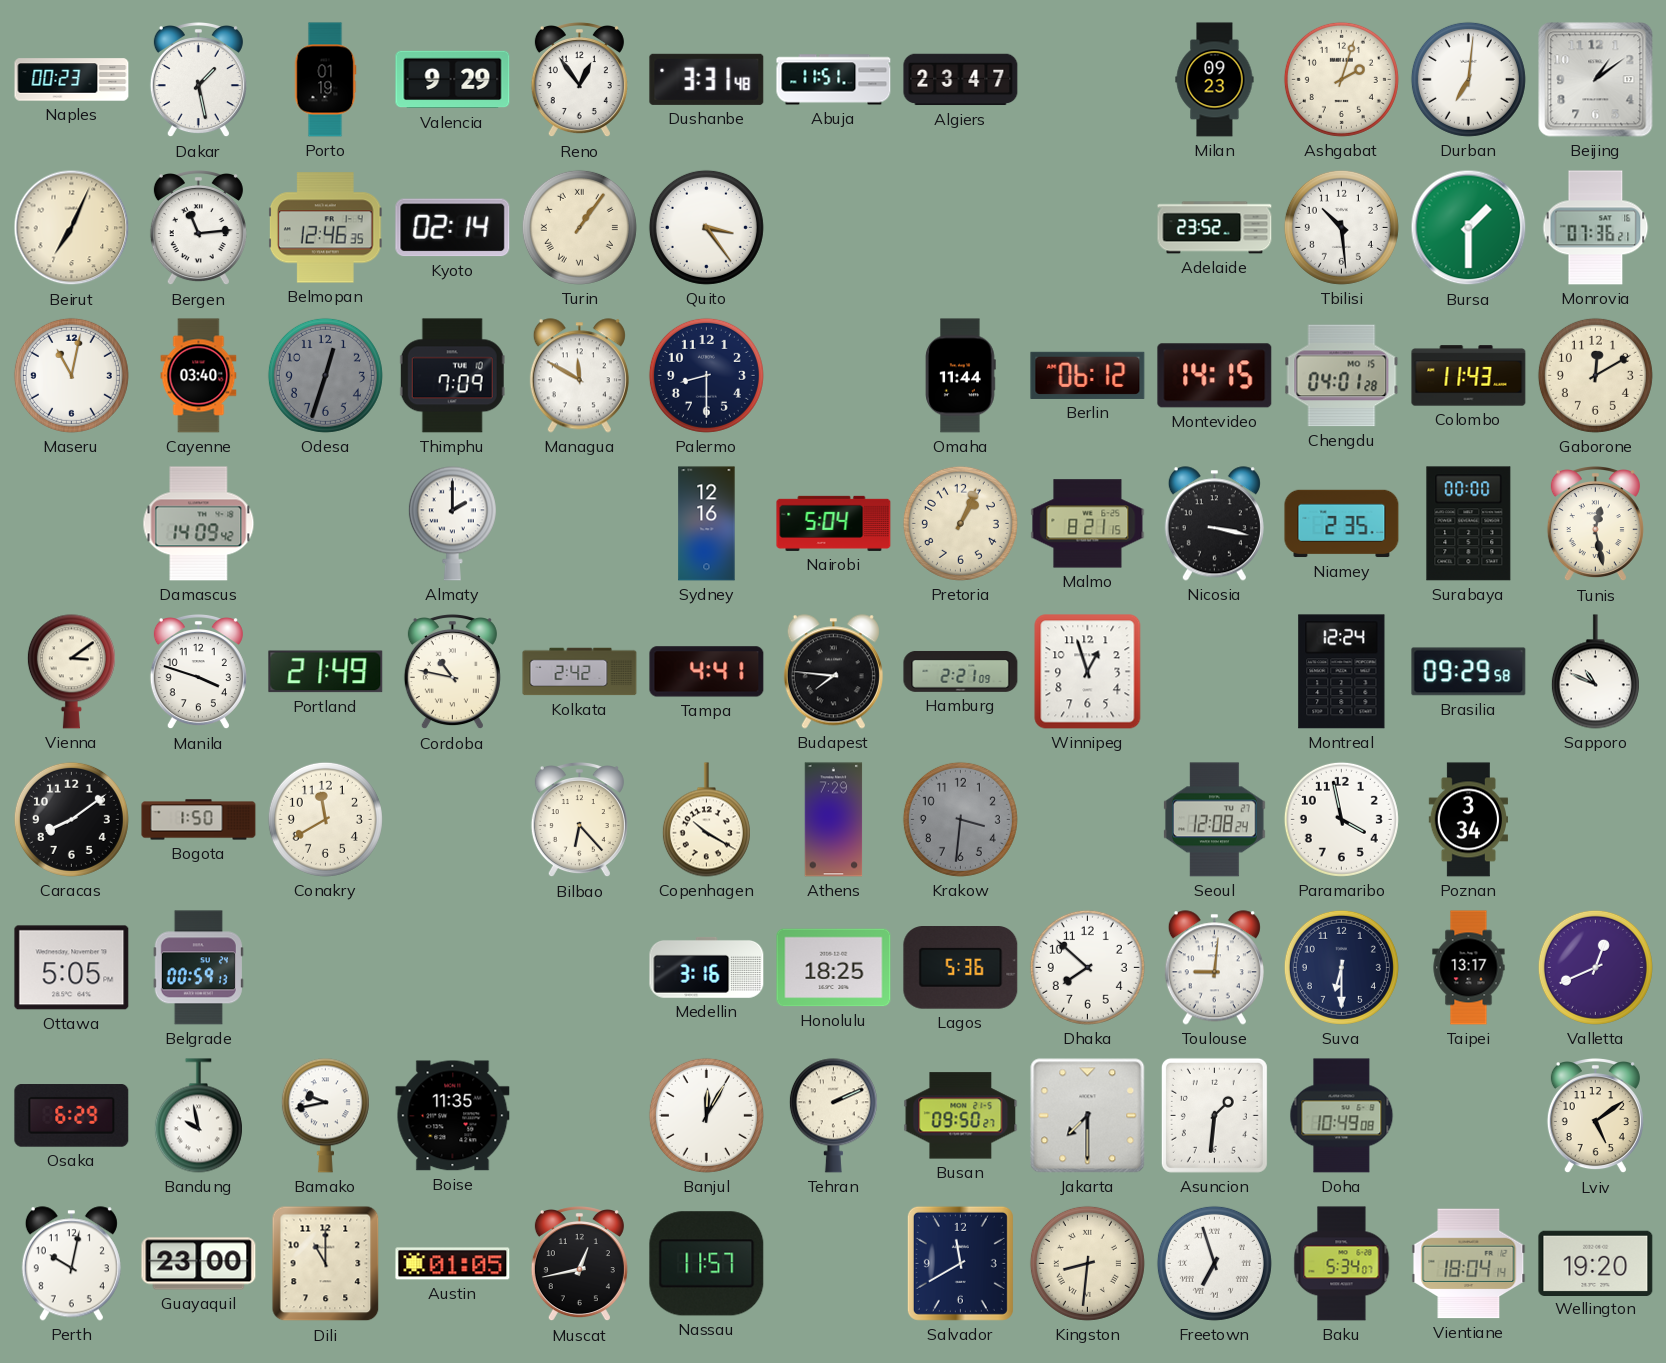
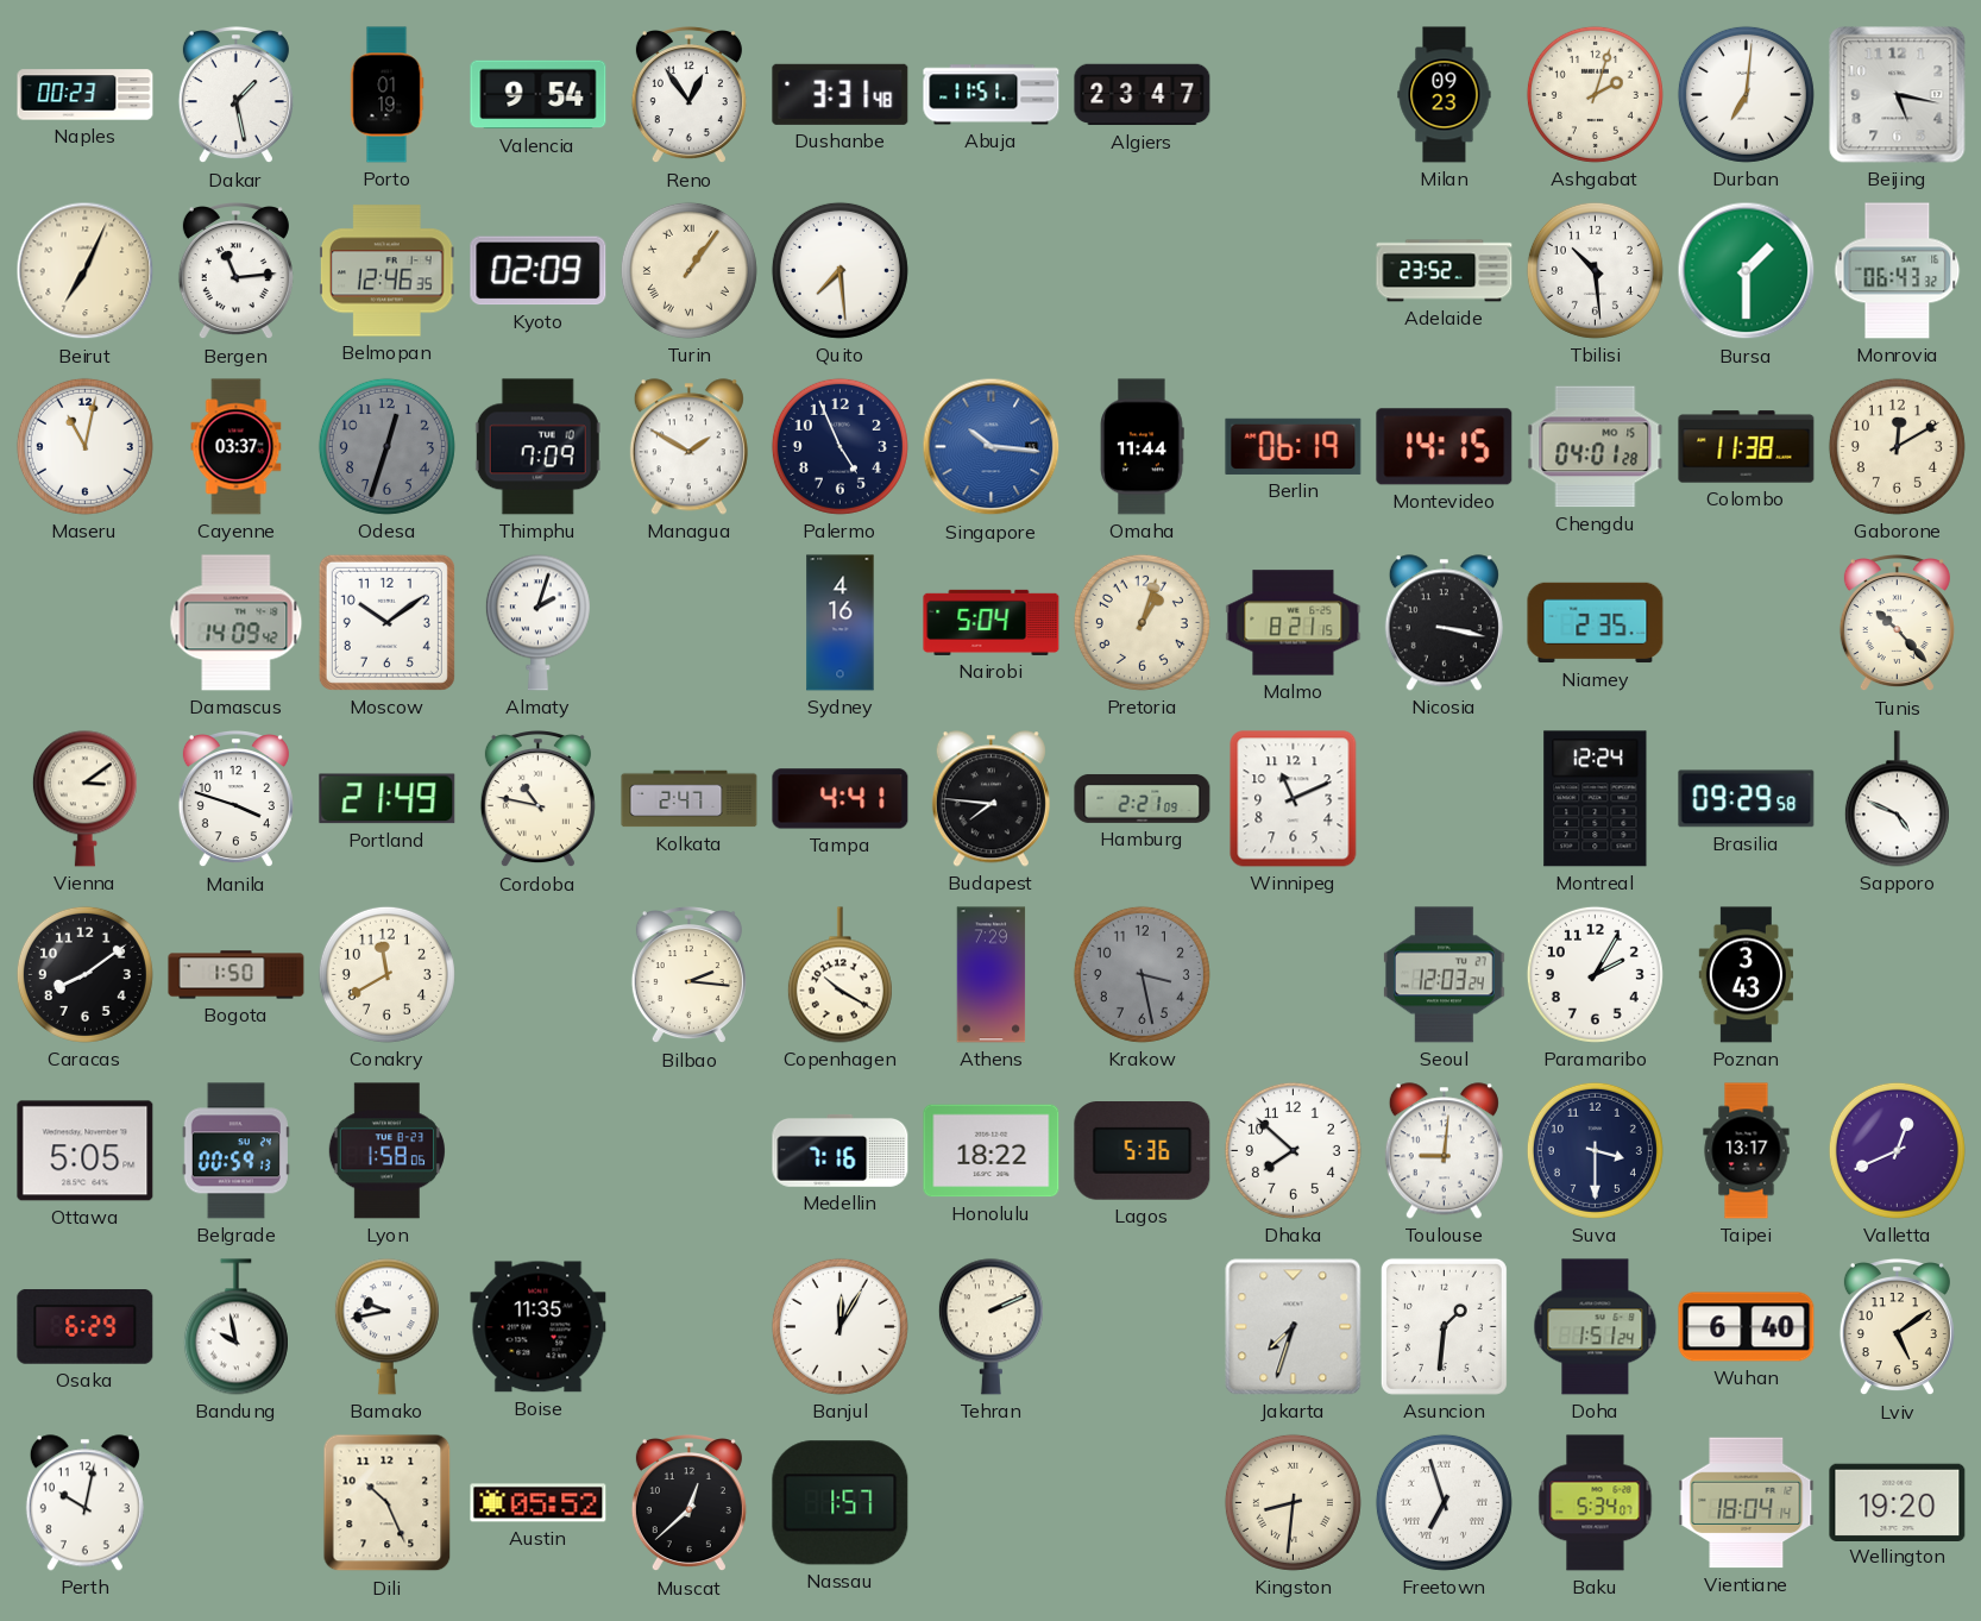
Valencia: 9:29 -> 9:54 (539, 95)
Beijing: 1:09 -> 5:17 (1898, 95)
Kyoto: 02:14 -> 02:09 (539, 271)
Quito: 3:24 -> 7:29 (839, 270)
Monrovia: 07:36 -> 06:43 (1898, 271)
Cayenne: 03:40 -> 03:37 (237, 447)
Managua: 11:50 -> 1:50 (688, 447)
Palermo: 8:30 -> 4:56 (839, 446)
Singapore: none -> 10:16 (992, 447)
Berlin: 06:12 -> 06:19 (1294, 446)
Colombo: 11:43 -> 11:38 (1747, 447)
Moscow: none -> 10:09 (386, 622)
Almaty: 2:00 -> 2:03 (537, 623)
Sydney: 12:16 -> 4:16 (841, 623)
Pretoria: 1:04 -> 1:03 (1142, 622)
Surabaya: 00:00 -> none (1469, 524)
Tunis: 12:28 -> 10:23 (1897, 624)
Kolkata: 2:42 -> 2:47 (690, 799)
Winnipeg: 12:57 -> 11:11 (1294, 799)
Sapporo: 10:49 -> 4:49 (1897, 799)
Bilbao: 6:23 -> 2:16 (688, 976)
Krakow: 3:31 -> 3:28 (1142, 974)
Seoul: 12:08 -> 12:03 (1445, 975)
Paramaribo: 3:58 -> 2:05 (1595, 974)
Poznan: 3:34 -> 3:43 (1746, 975)
Lyon: none -> 1:58 (386, 1151)
Medellin: 3:16 -> 7:16 (841, 1150)
Honolulu: 18:25 -> 18:22 (992, 1151)
Suva: 6:30 -> 3:30 (1595, 1150)
Busan: 09:50 -> none (961, 1116)
Jakarta: 7:30 -> 7:33 (1294, 1327)
Doha: 10:49 -> 1:51 (1596, 1327)
Wuhan: none -> 6:40 (1747, 1327)
Guayaquil: 23:00 -> none (199, 1264)
Dili: 11:00 -> 10:26 (388, 1503)
Austin: 01:05 -> 05:52 (539, 1503)
Muscat: 12:43 -> 12:38 (688, 1504)
Nassau: 11:57 -> 1:57 (841, 1503)
Salvador: 11:40 -> none (960, 1263)
